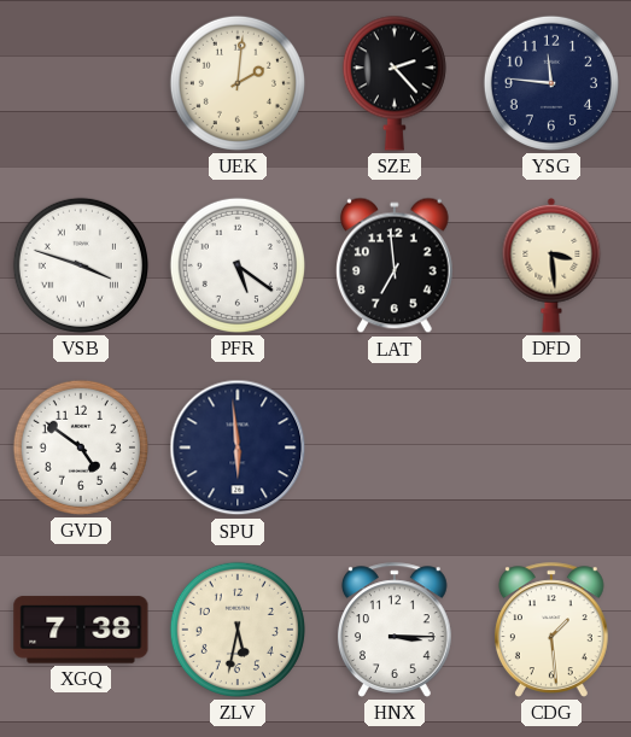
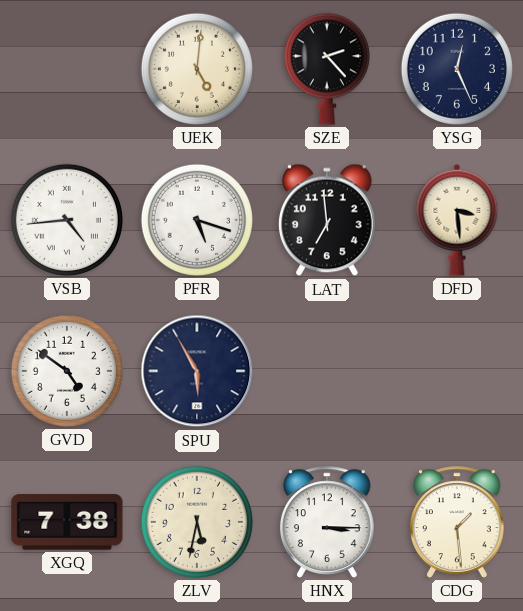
UEK: 2:01 -> 5:01 (197, 69)
YSG: 11:46 -> 12:26 (457, 69)
VSB: 3:48 -> 4:44 (67, 220)
PFR: 5:21 -> 5:18 (197, 220)
SPU: 5:59 -> 5:55 (197, 371)
